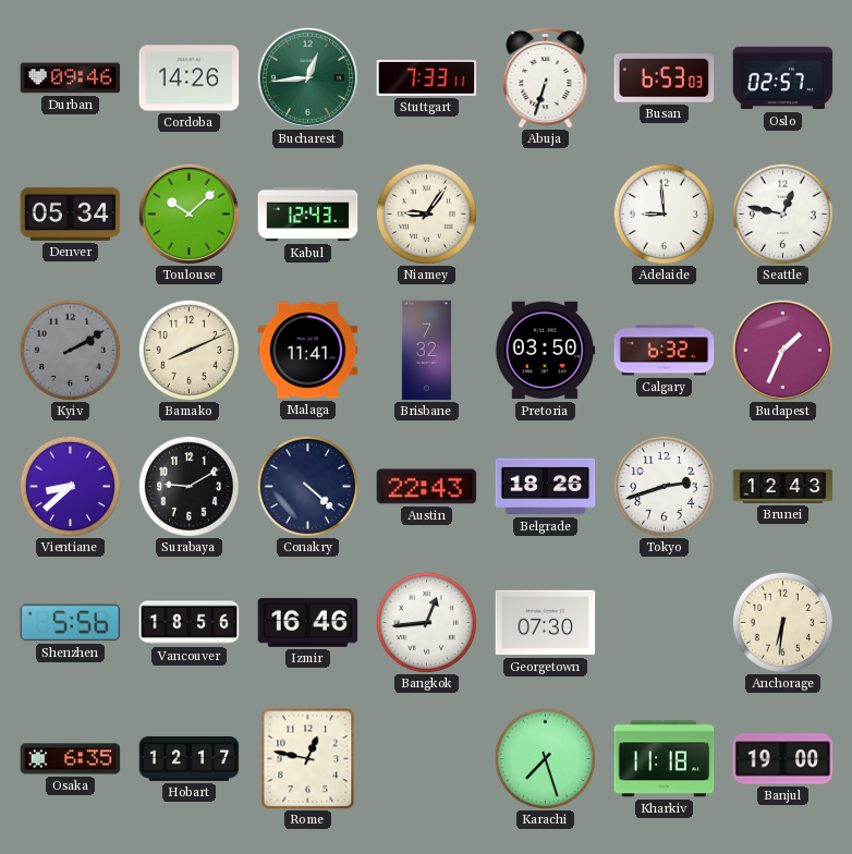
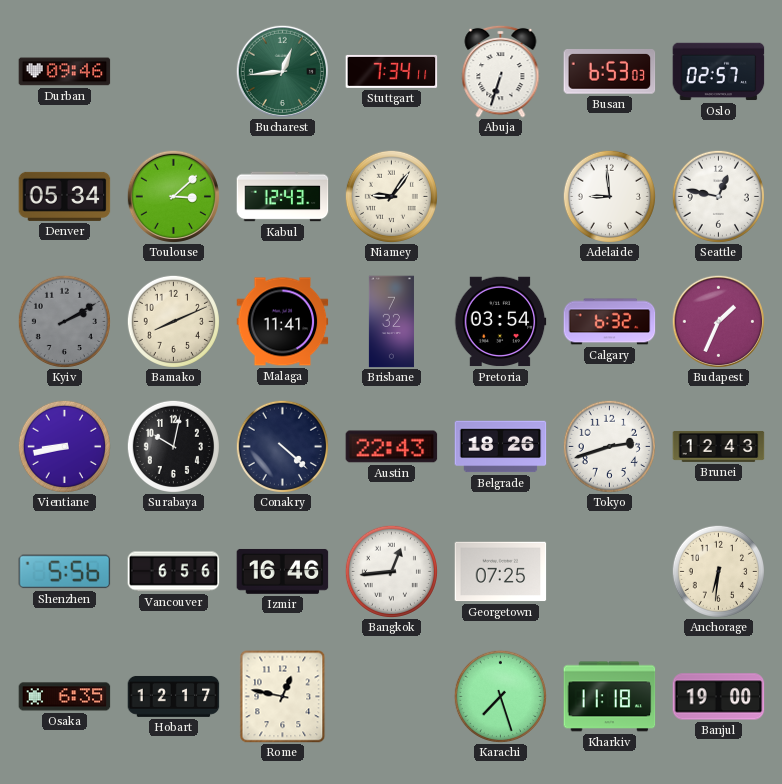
Cordoba: 14:26 -> none (190, 78)
Stuttgart: 7:33 -> 7:34 (392, 71)
Toulouse: 10:08 -> 3:08 (173, 196)
Pretoria: 03:50 -> 03:54 (500, 322)
Vientiane: 8:38 -> 8:43 (64, 446)
Surabaya: 9:10 -> 10:02 (173, 446)
Vancouver: 18:56 -> 6:56 (174, 572)
Georgetown: 07:30 -> 07:25 (501, 572)
